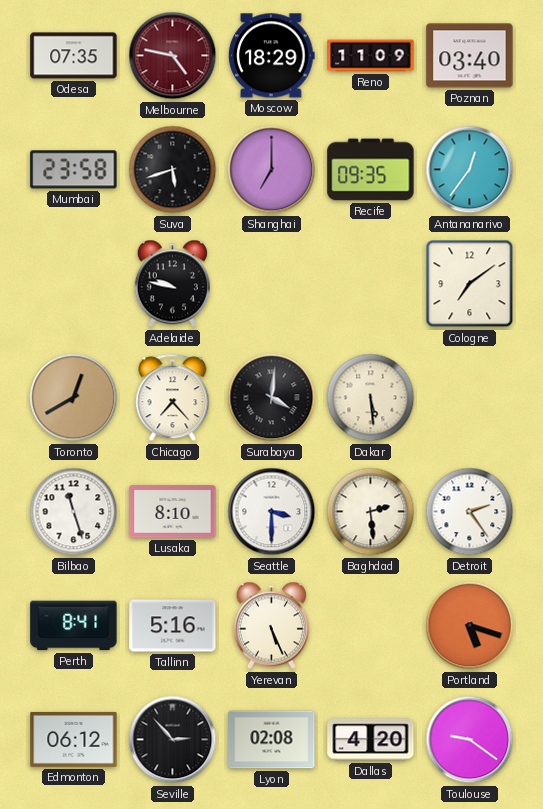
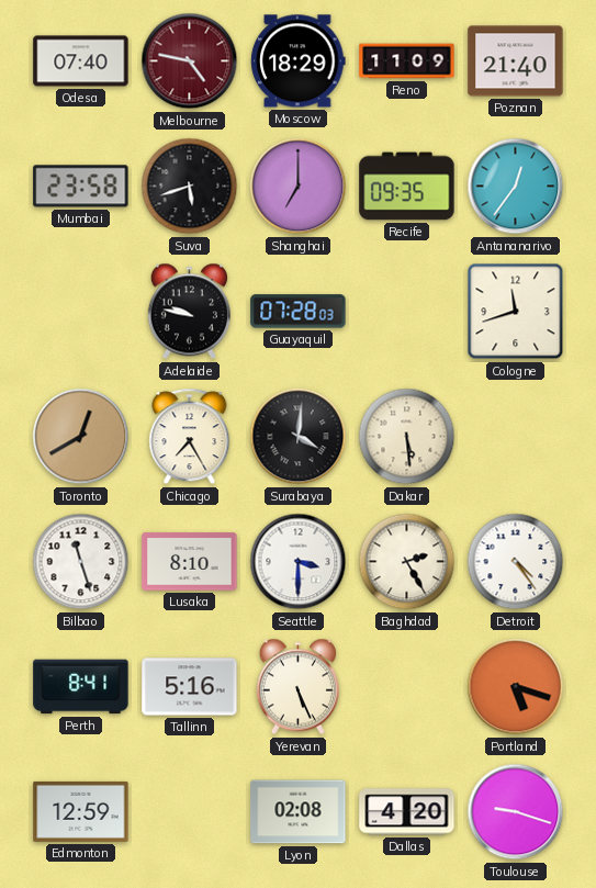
Odesa: 07:35 -> 07:40 (81, 61)
Poznan: 03:40 -> 21:40 (516, 61)
Guayaquil: none -> 07:28 (299, 312)
Cologne: 7:09 -> 11:42 (516, 312)
Chicago: 7:23 -> 7:25 (190, 437)
Baghdad: 2:29 -> 2:25 (407, 562)
Detroit: 2:24 -> 4:24 (516, 562)
Edmonton: 06:12 -> 12:59 (81, 811)
Seville: 2:53 -> none (173, 740)
Toulouse: 9:21 -> 9:18 (516, 812)
